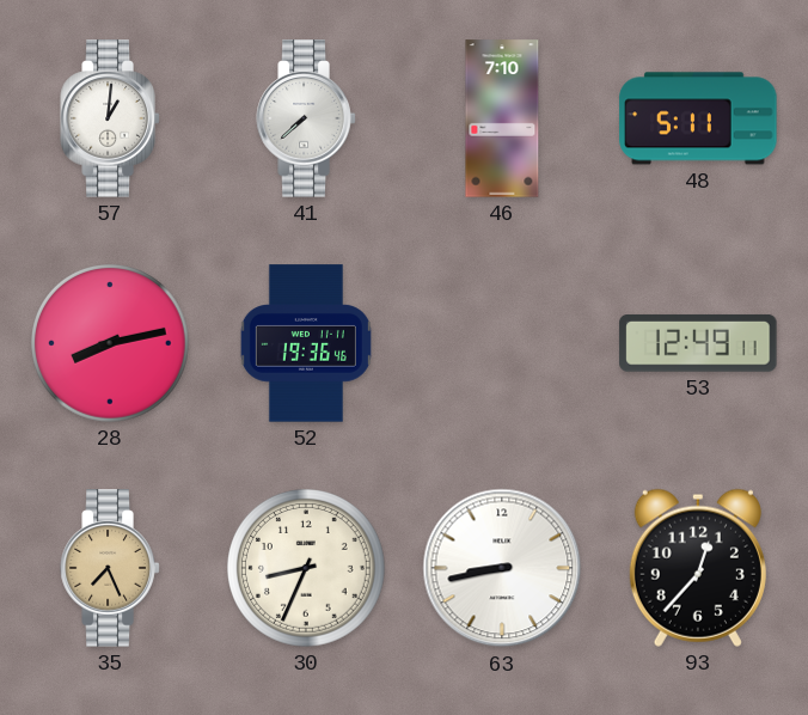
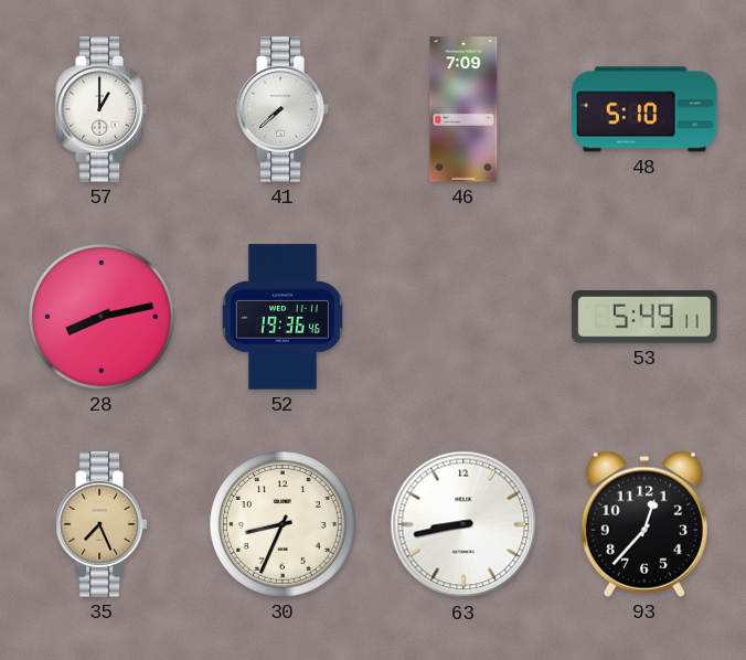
57: 1:01 -> 1:00 (102, 109)
46: 7:10 -> 7:09 (463, 109)
48: 5:11 -> 5:10 (644, 109)
53: 12:49 -> 5:49 (644, 317)
